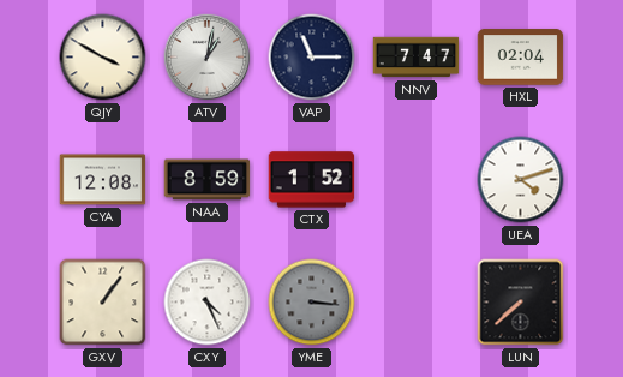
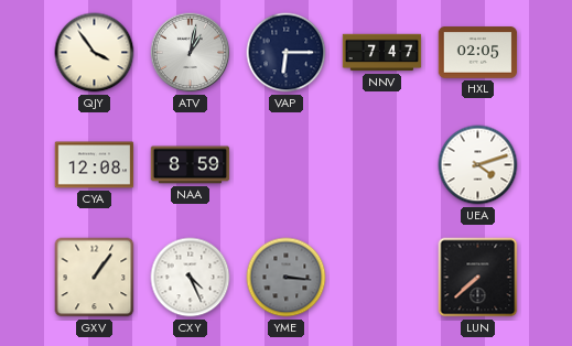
QJY: 3:50 -> 3:54 (95, 53)
VAP: 11:15 -> 6:15 (287, 53)
HXL: 02:04 -> 02:05 (478, 53)
CTX: 1:52 -> none (312, 180)
